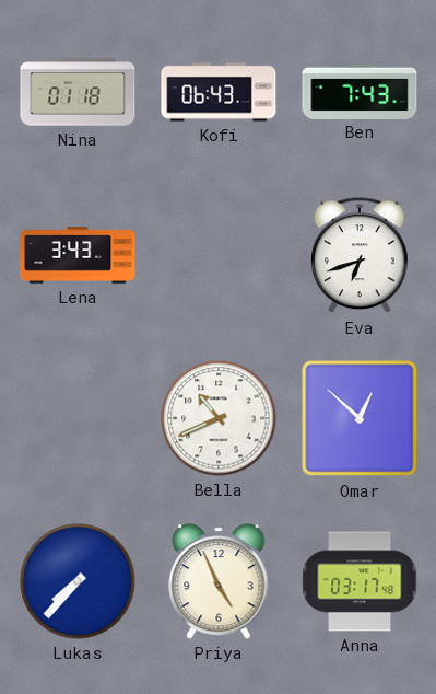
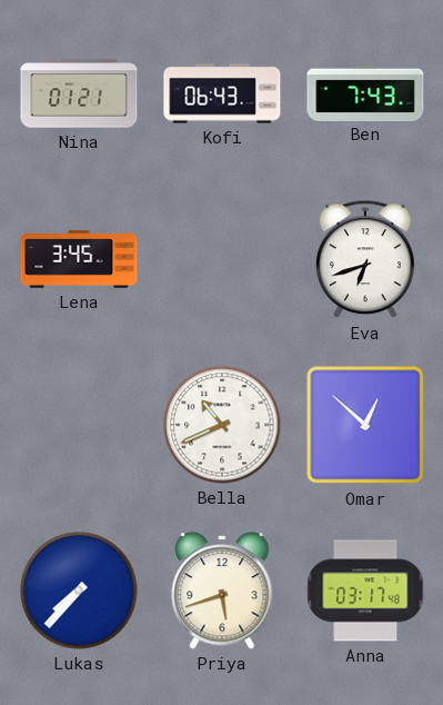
Nina: 01:18 -> 01:21 (79, 93)
Lena: 3:43 -> 3:45 (79, 259)
Priya: 4:56 -> 5:42 (222, 590)
